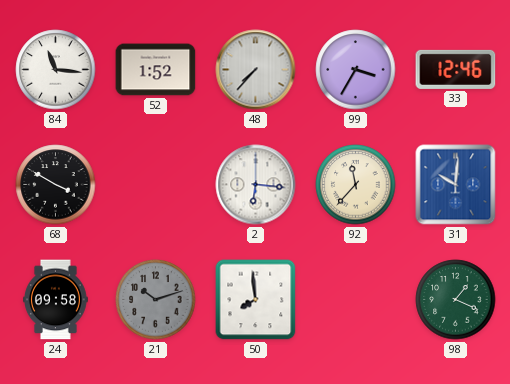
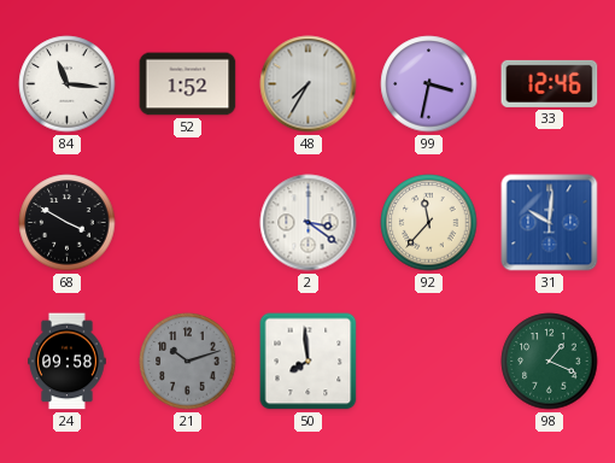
48: 7:37 -> 7:35 (309, 84)
99: 3:35 -> 3:32 (429, 84)
2: 6:16 -> 3:21 (309, 223)
